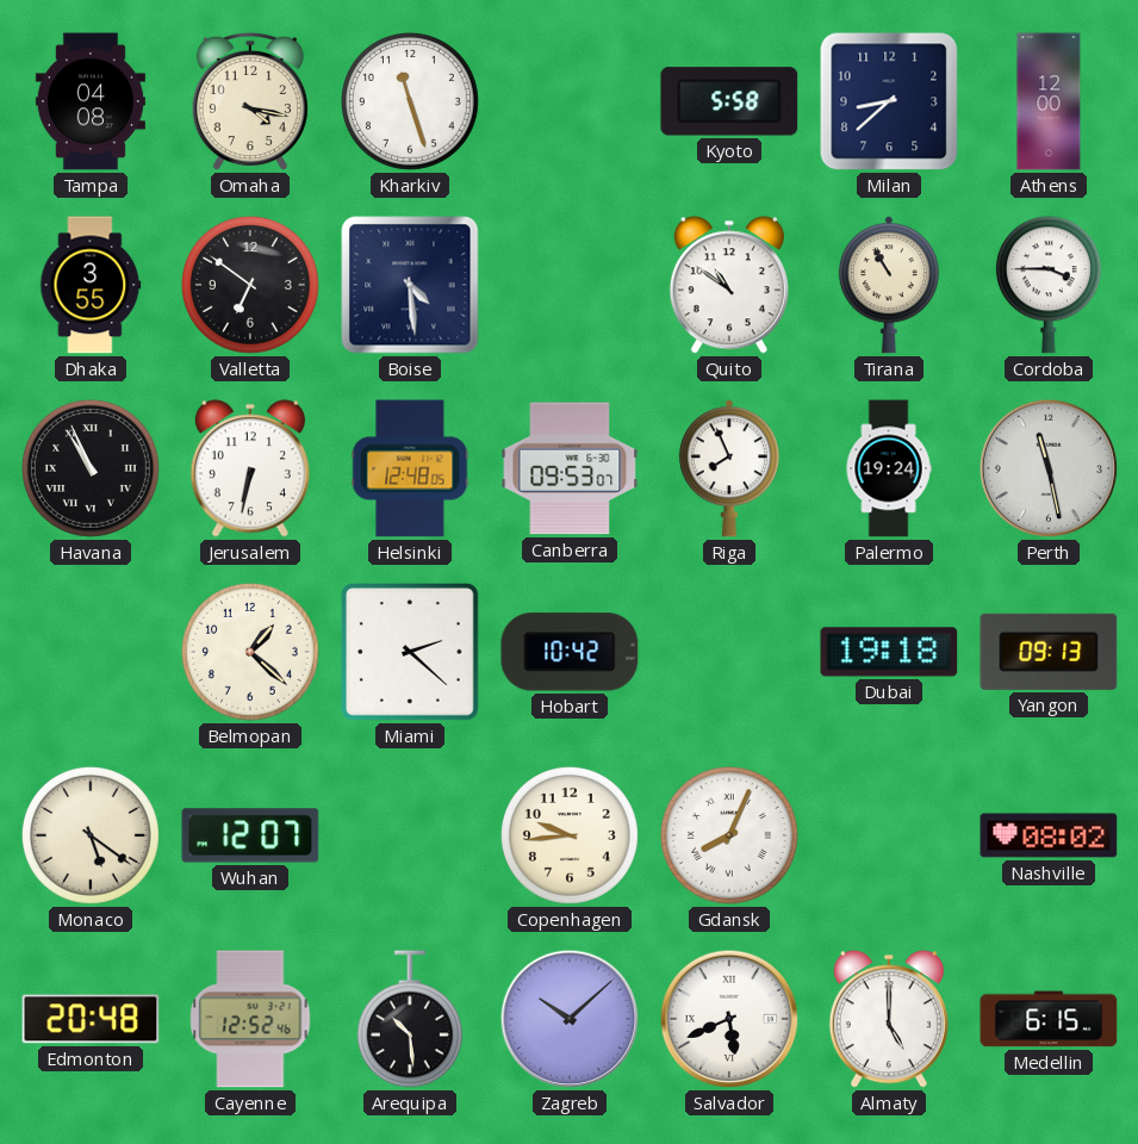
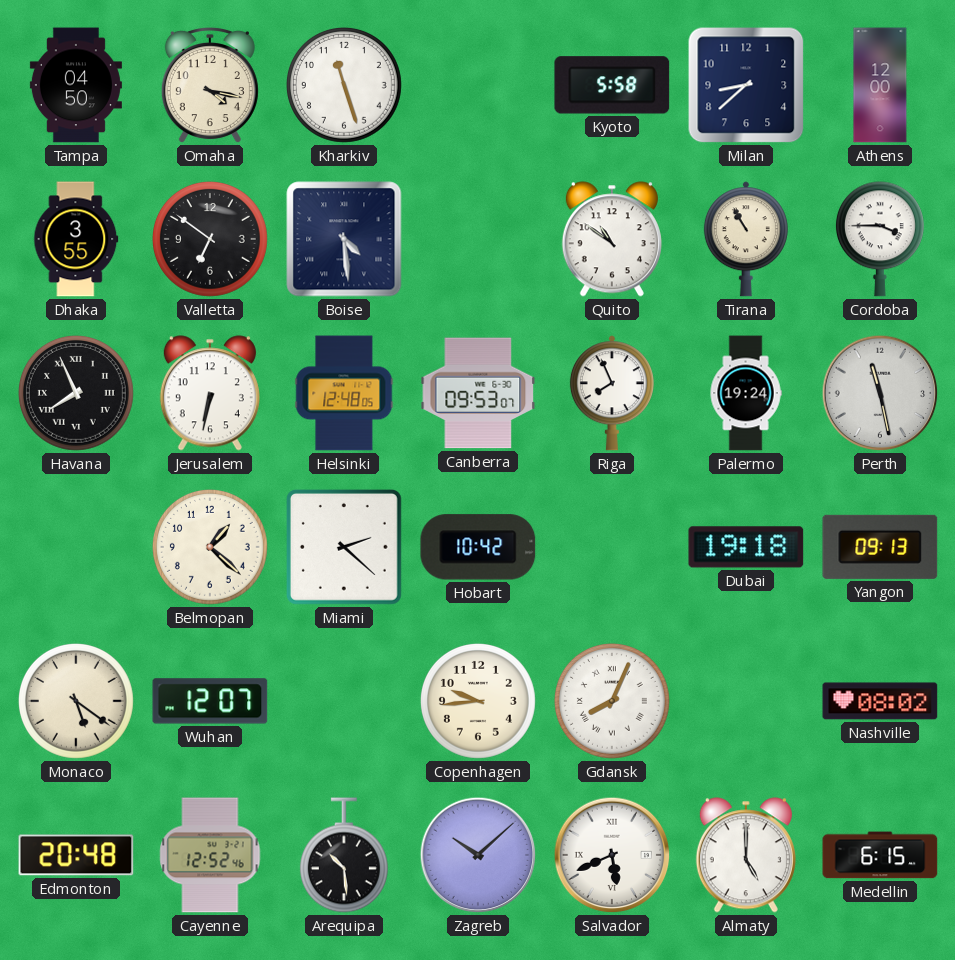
Tampa: 04:08 -> 04:50 (76, 85)
Havana: 10:56 -> 7:56 (76, 393)
